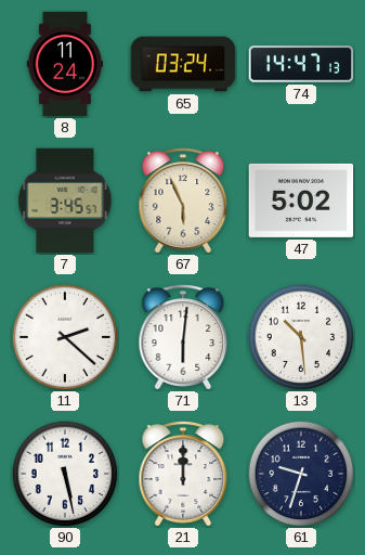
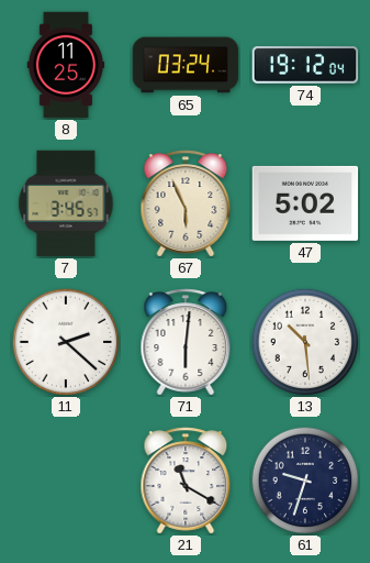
8: 11:24 -> 11:25 (66, 65)
74: 14:47 -> 19:12 (305, 65)
90: 5:28 -> none (65, 474)
21: 12:00 -> 11:20 (186, 481)
